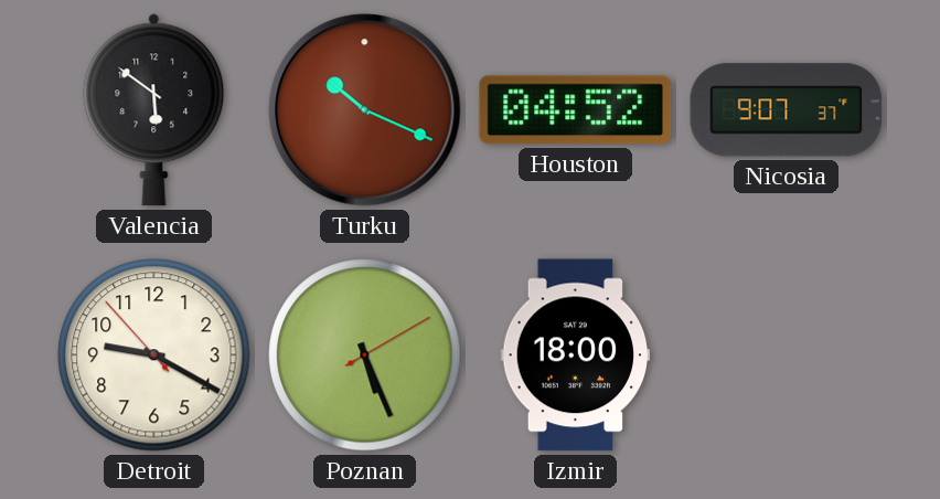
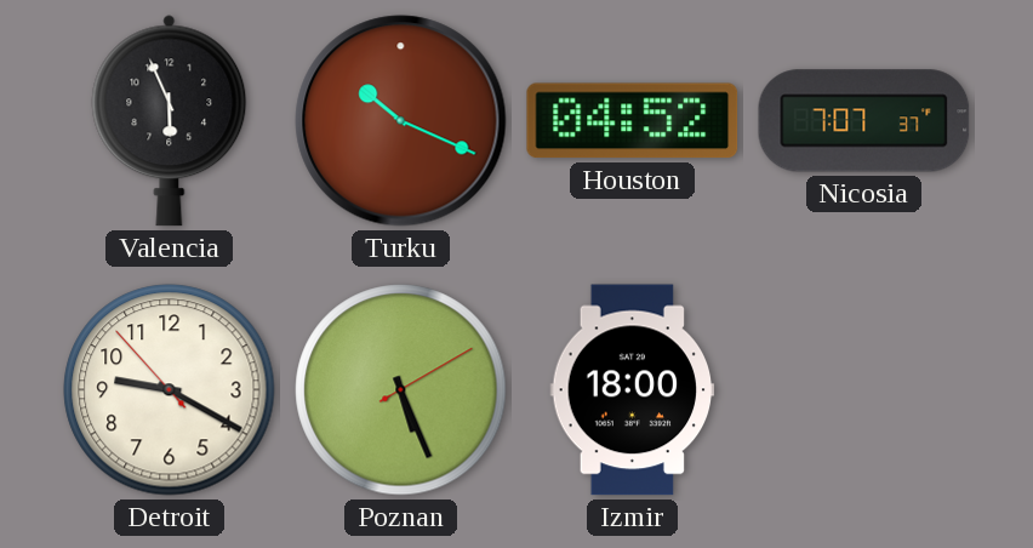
Valencia: 5:51 -> 5:56 (170, 121)
Nicosia: 9:07 -> 7:07 (864, 121)
